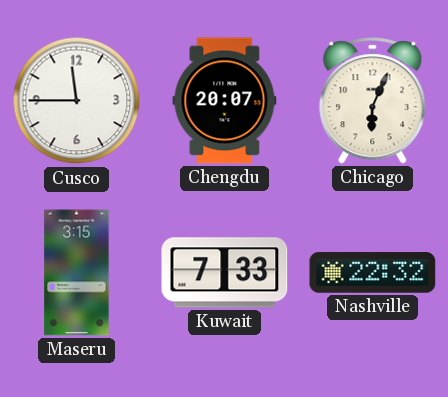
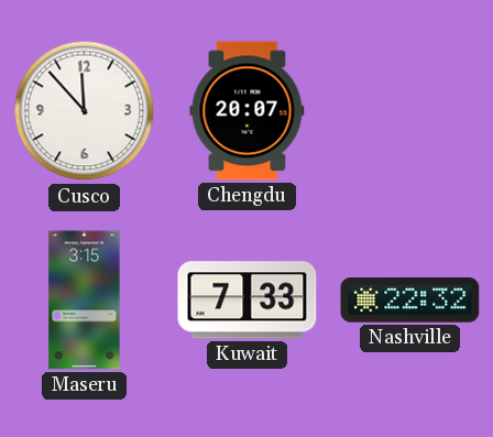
Cusco: 11:45 -> 11:53 (85, 111)
Chicago: 6:04 -> none (373, 101)
